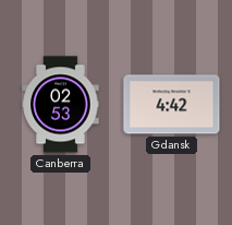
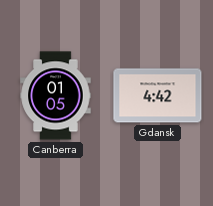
Canberra: 02:53 -> 01:05 (56, 96)
